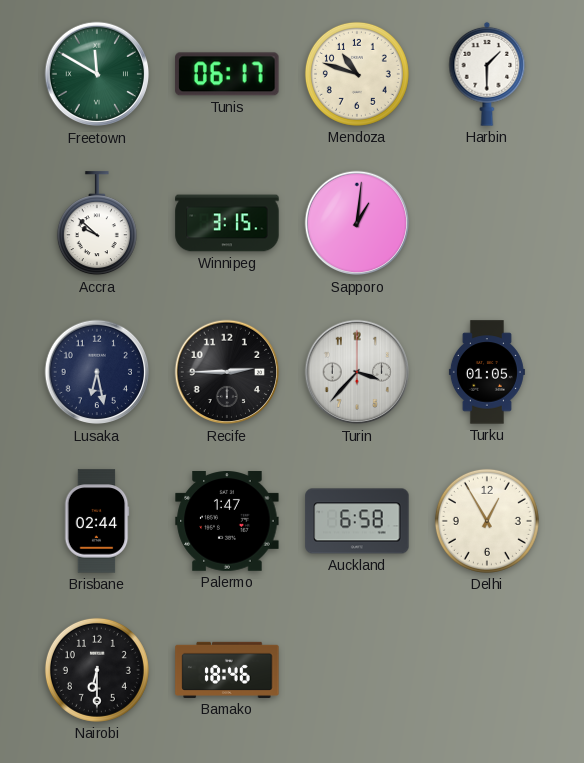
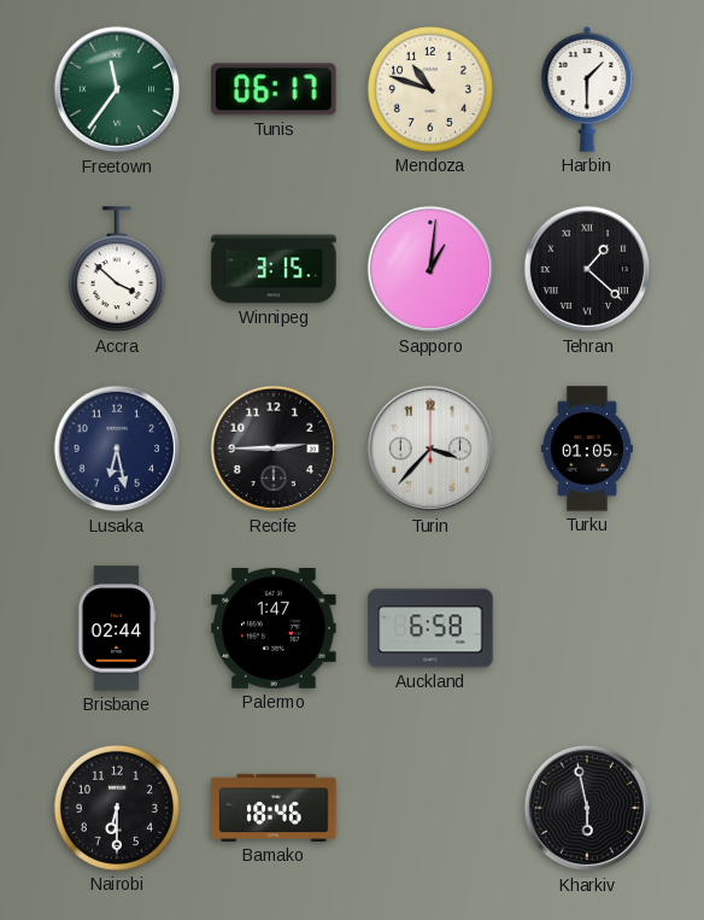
Freetown: 11:50 -> 11:36 (117, 89)
Accra: 9:52 -> 3:52 (117, 270)
Tehran: none -> 1:22 (587, 269)
Delhi: 12:55 -> none (487, 521)
Kharkiv: none -> 5:58 (587, 808)
